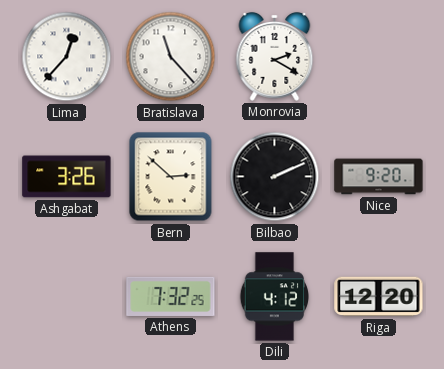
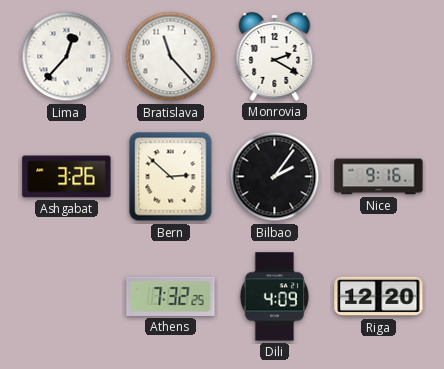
Bilbao: 2:11 -> 2:06 (275, 177)
Nice: 9:20 -> 9:16 (379, 177)
Dili: 4:12 -> 4:09 (274, 297)
